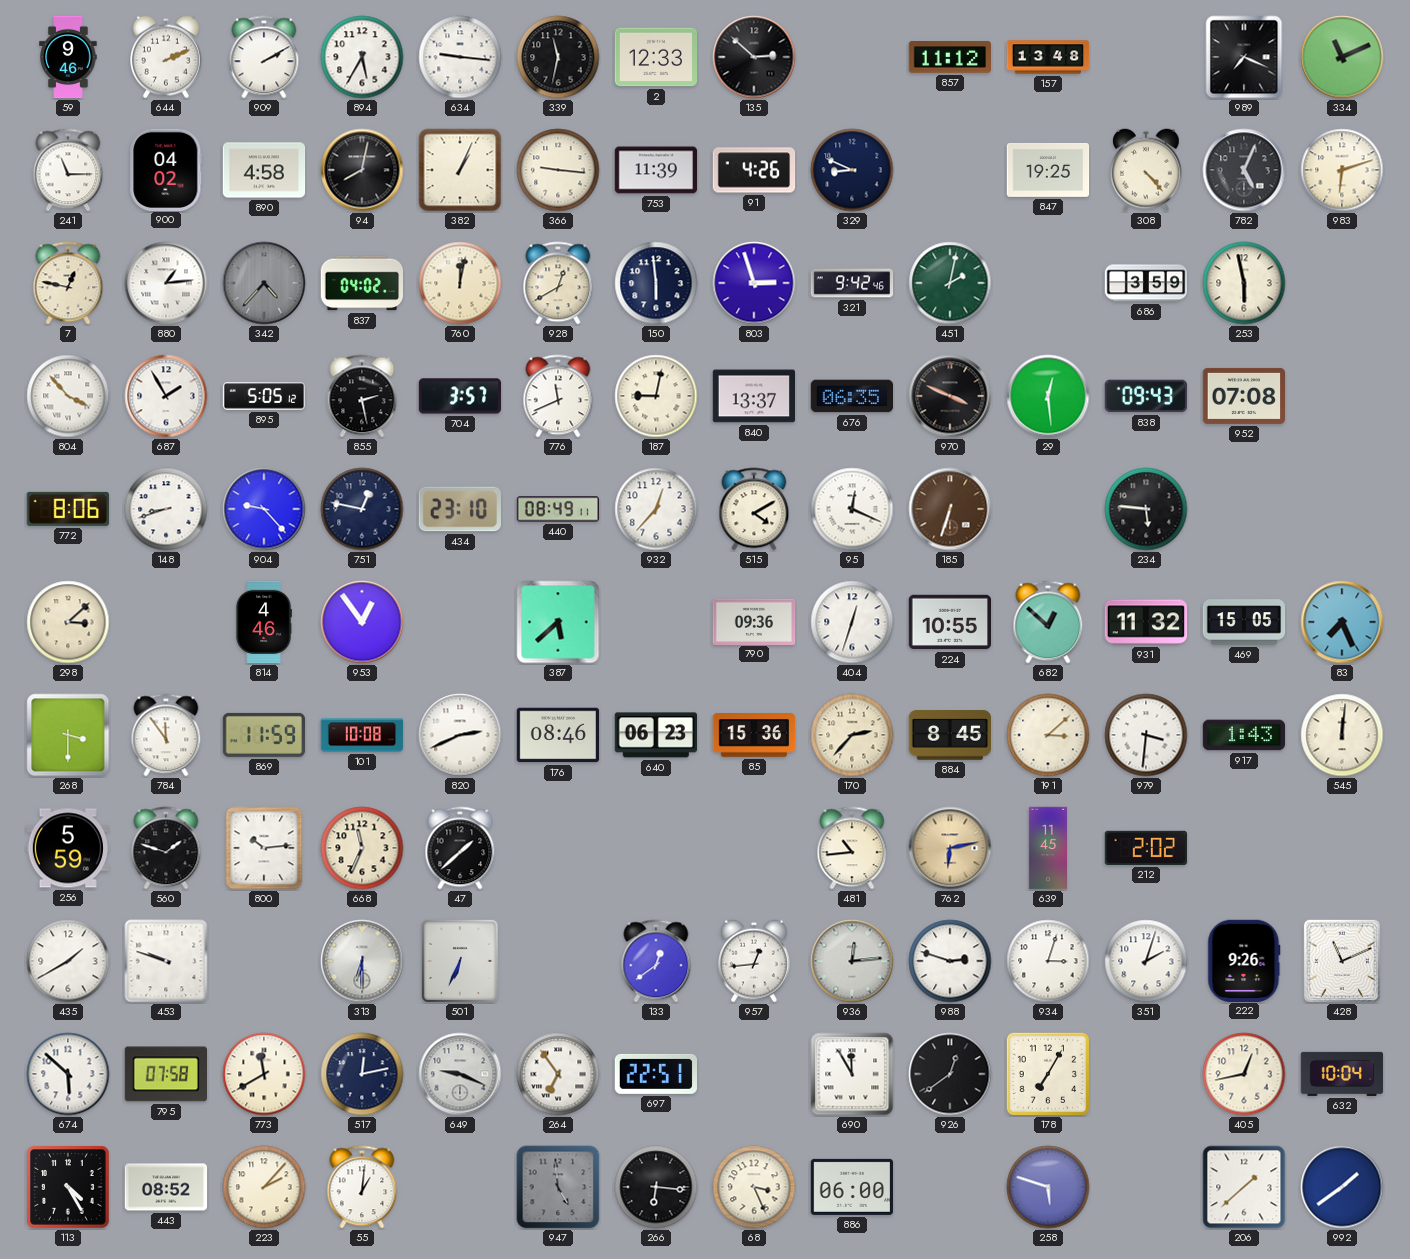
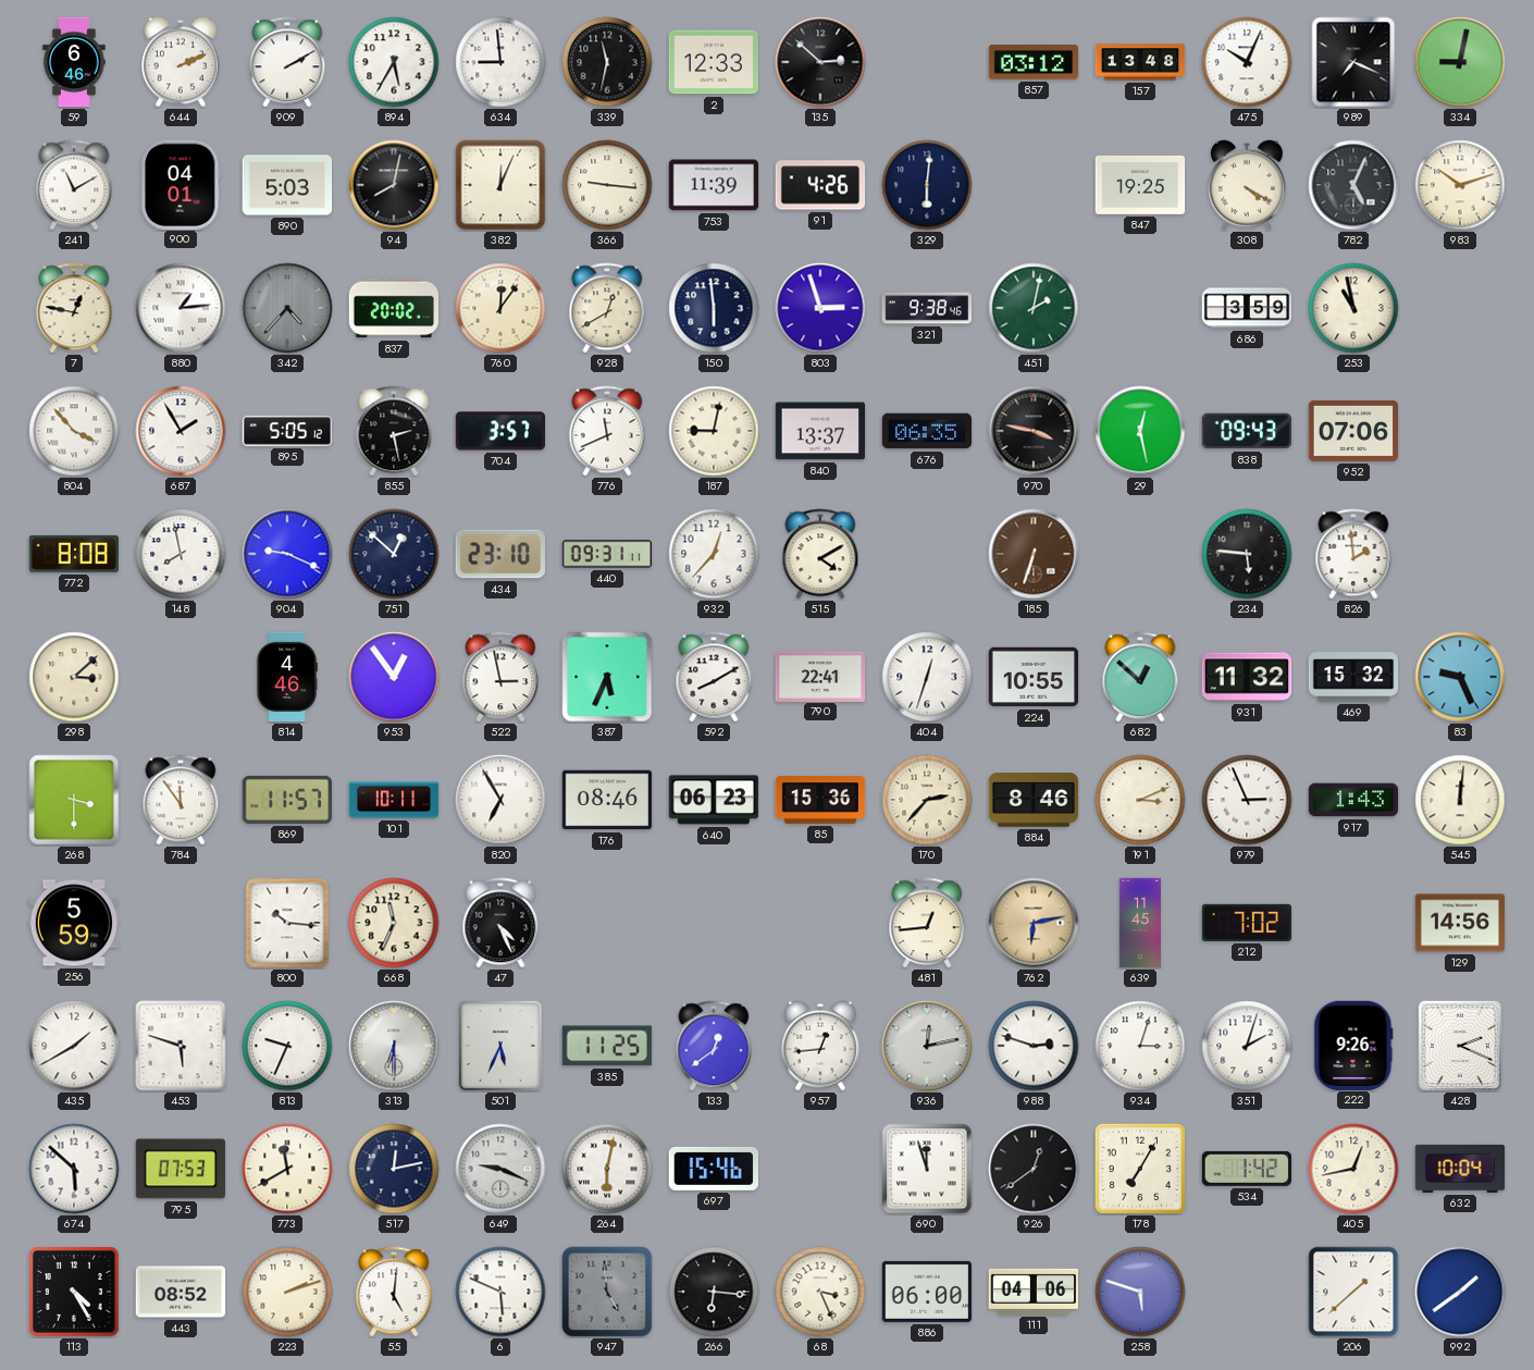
59: 9:46 -> 6:46 (74, 62)
634: 9:16 -> 8:59 (500, 62)
857: 11:12 -> 03:12 (1032, 62)
475: none -> 10:04 (1247, 62)
334: 11:11 -> 9:02 (1460, 62)
241: 11:15 -> 11:10 (74, 185)
900: 04:02 -> 04:01 (181, 184)
890: 4:58 -> 5:03 (287, 185)
382: 1:04 -> 12:04 (500, 185)
329: 8:49 -> 6:01 (927, 185)
308: 4:23 -> 4:20 (1248, 185)
983: 6:12 -> 10:12 (1460, 185)
837: 04:02 -> 20:02 (393, 308)
760: 12:02 -> 12:06 (500, 308)
321: 9:42 -> 9:38 (927, 308)
253: 5:58 -> 10:58 (1353, 308)
970: 3:49 -> 3:47 (1034, 431)
29: 12:29 -> 12:28 (1140, 431)
952: 07:08 -> 07:06 (1352, 431)
772: 8:06 -> 8:08 (74, 554)
148: 8:42 -> 7:58 (181, 554)
904: 9:23 -> 9:19 (287, 554)
751: 12:47 -> 12:52 (394, 554)
440: 08:49 -> 09:31 (607, 554)
95: 12:19 -> none (852, 509)
826: none -> 1:59 (1353, 554)
522: none -> 2:58 (500, 677)
387: 5:38 -> 5:34 (607, 677)
592: none -> 8:10 (714, 677)
790: 09:36 -> 22:41 (820, 676)
469: 15:05 -> 15:32 (1353, 677)
83: 7:26 -> 9:26 (1460, 677)
869: 11:59 -> 11:57 (287, 800)
101: 10:08 -> 10:11 (394, 800)
820: 2:41 -> 6:55 (500, 800)
884: 8:45 -> 8:46 (1032, 800)
191: 3:08 -> 3:11 (1140, 800)
979: 3:31 -> 2:56 (1247, 800)
560: 1:48 -> none (166, 848)
800: 10:14 -> 10:16 (287, 923)
47: 1:38 -> 4:26 (500, 923)
481: 10:44 -> 12:44 (927, 923)
212: 2:02 -> 7:02 (1246, 923)
129: none -> 14:56 (1460, 923)
453: 9:48 -> 5:48 (181, 1046)
813: none -> 9:34 (287, 1046)
501: 6:34 -> 5:34 (500, 1046)
385: none -> 11:25 (607, 1046)
936: 12:14 -> 12:13 (927, 1046)
428: 11:11 -> 2:19 (1460, 1046)
795: 07:58 -> 07:53 (180, 1169)
264: 6:54 -> 6:02 (607, 1169)
697: 22:51 -> 15:46 (713, 1169)
690: 11:55 -> 11:57 (927, 1169)
534: none -> 1:42 (1247, 1169)
223: 2:07 -> 2:12 (287, 1292)
55: 1:01 -> 5:01 (394, 1292)
6: none -> 5:49 (500, 1292)
111: none -> 04:06 (1032, 1292)
